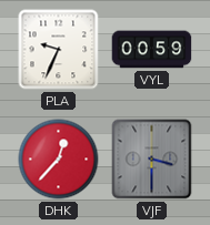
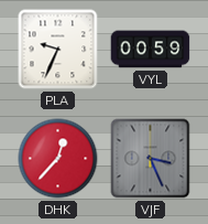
VJF: 3:30 -> 3:26 (151, 159)
